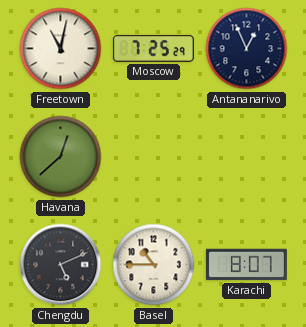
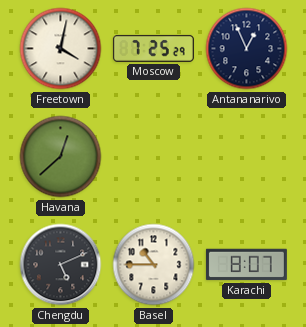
Freetown: 11:02 -> 4:02 (61, 49)
